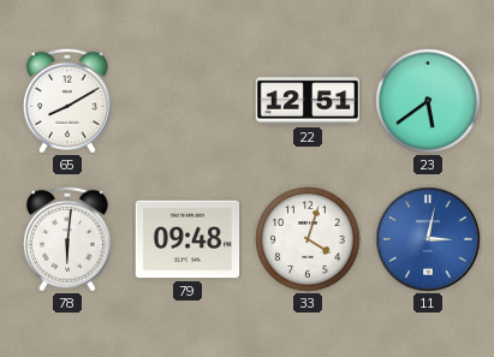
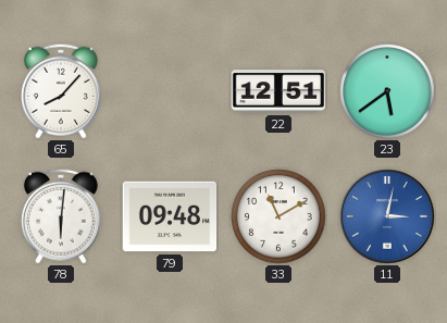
65: 8:10 -> 8:07 (61, 91)
33: 4:03 -> 11:10 (278, 216)
